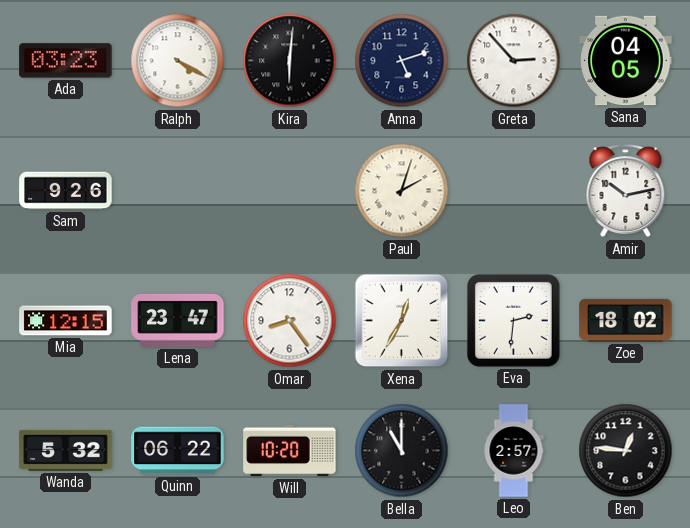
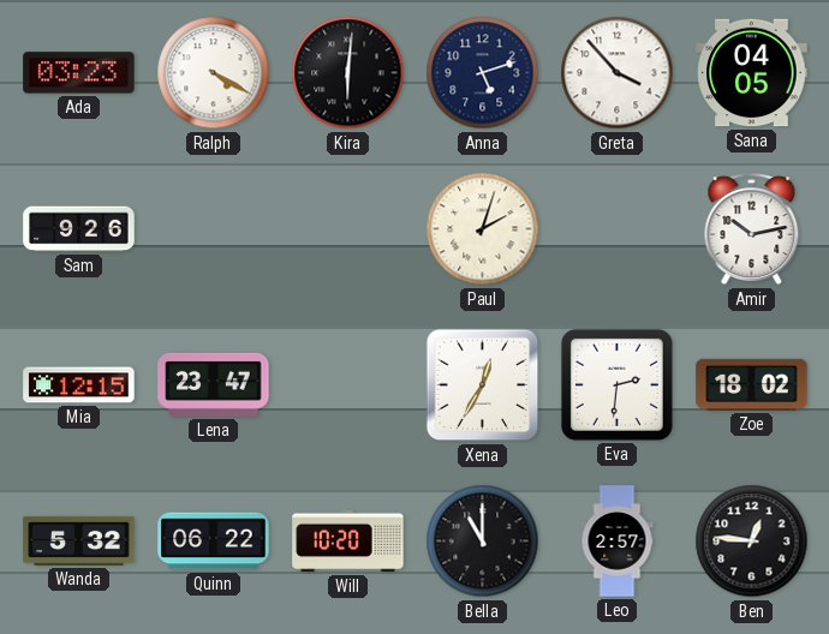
Greta: 2:53 -> 3:53 (618, 73)
Omar: 8:24 -> none (290, 321)
